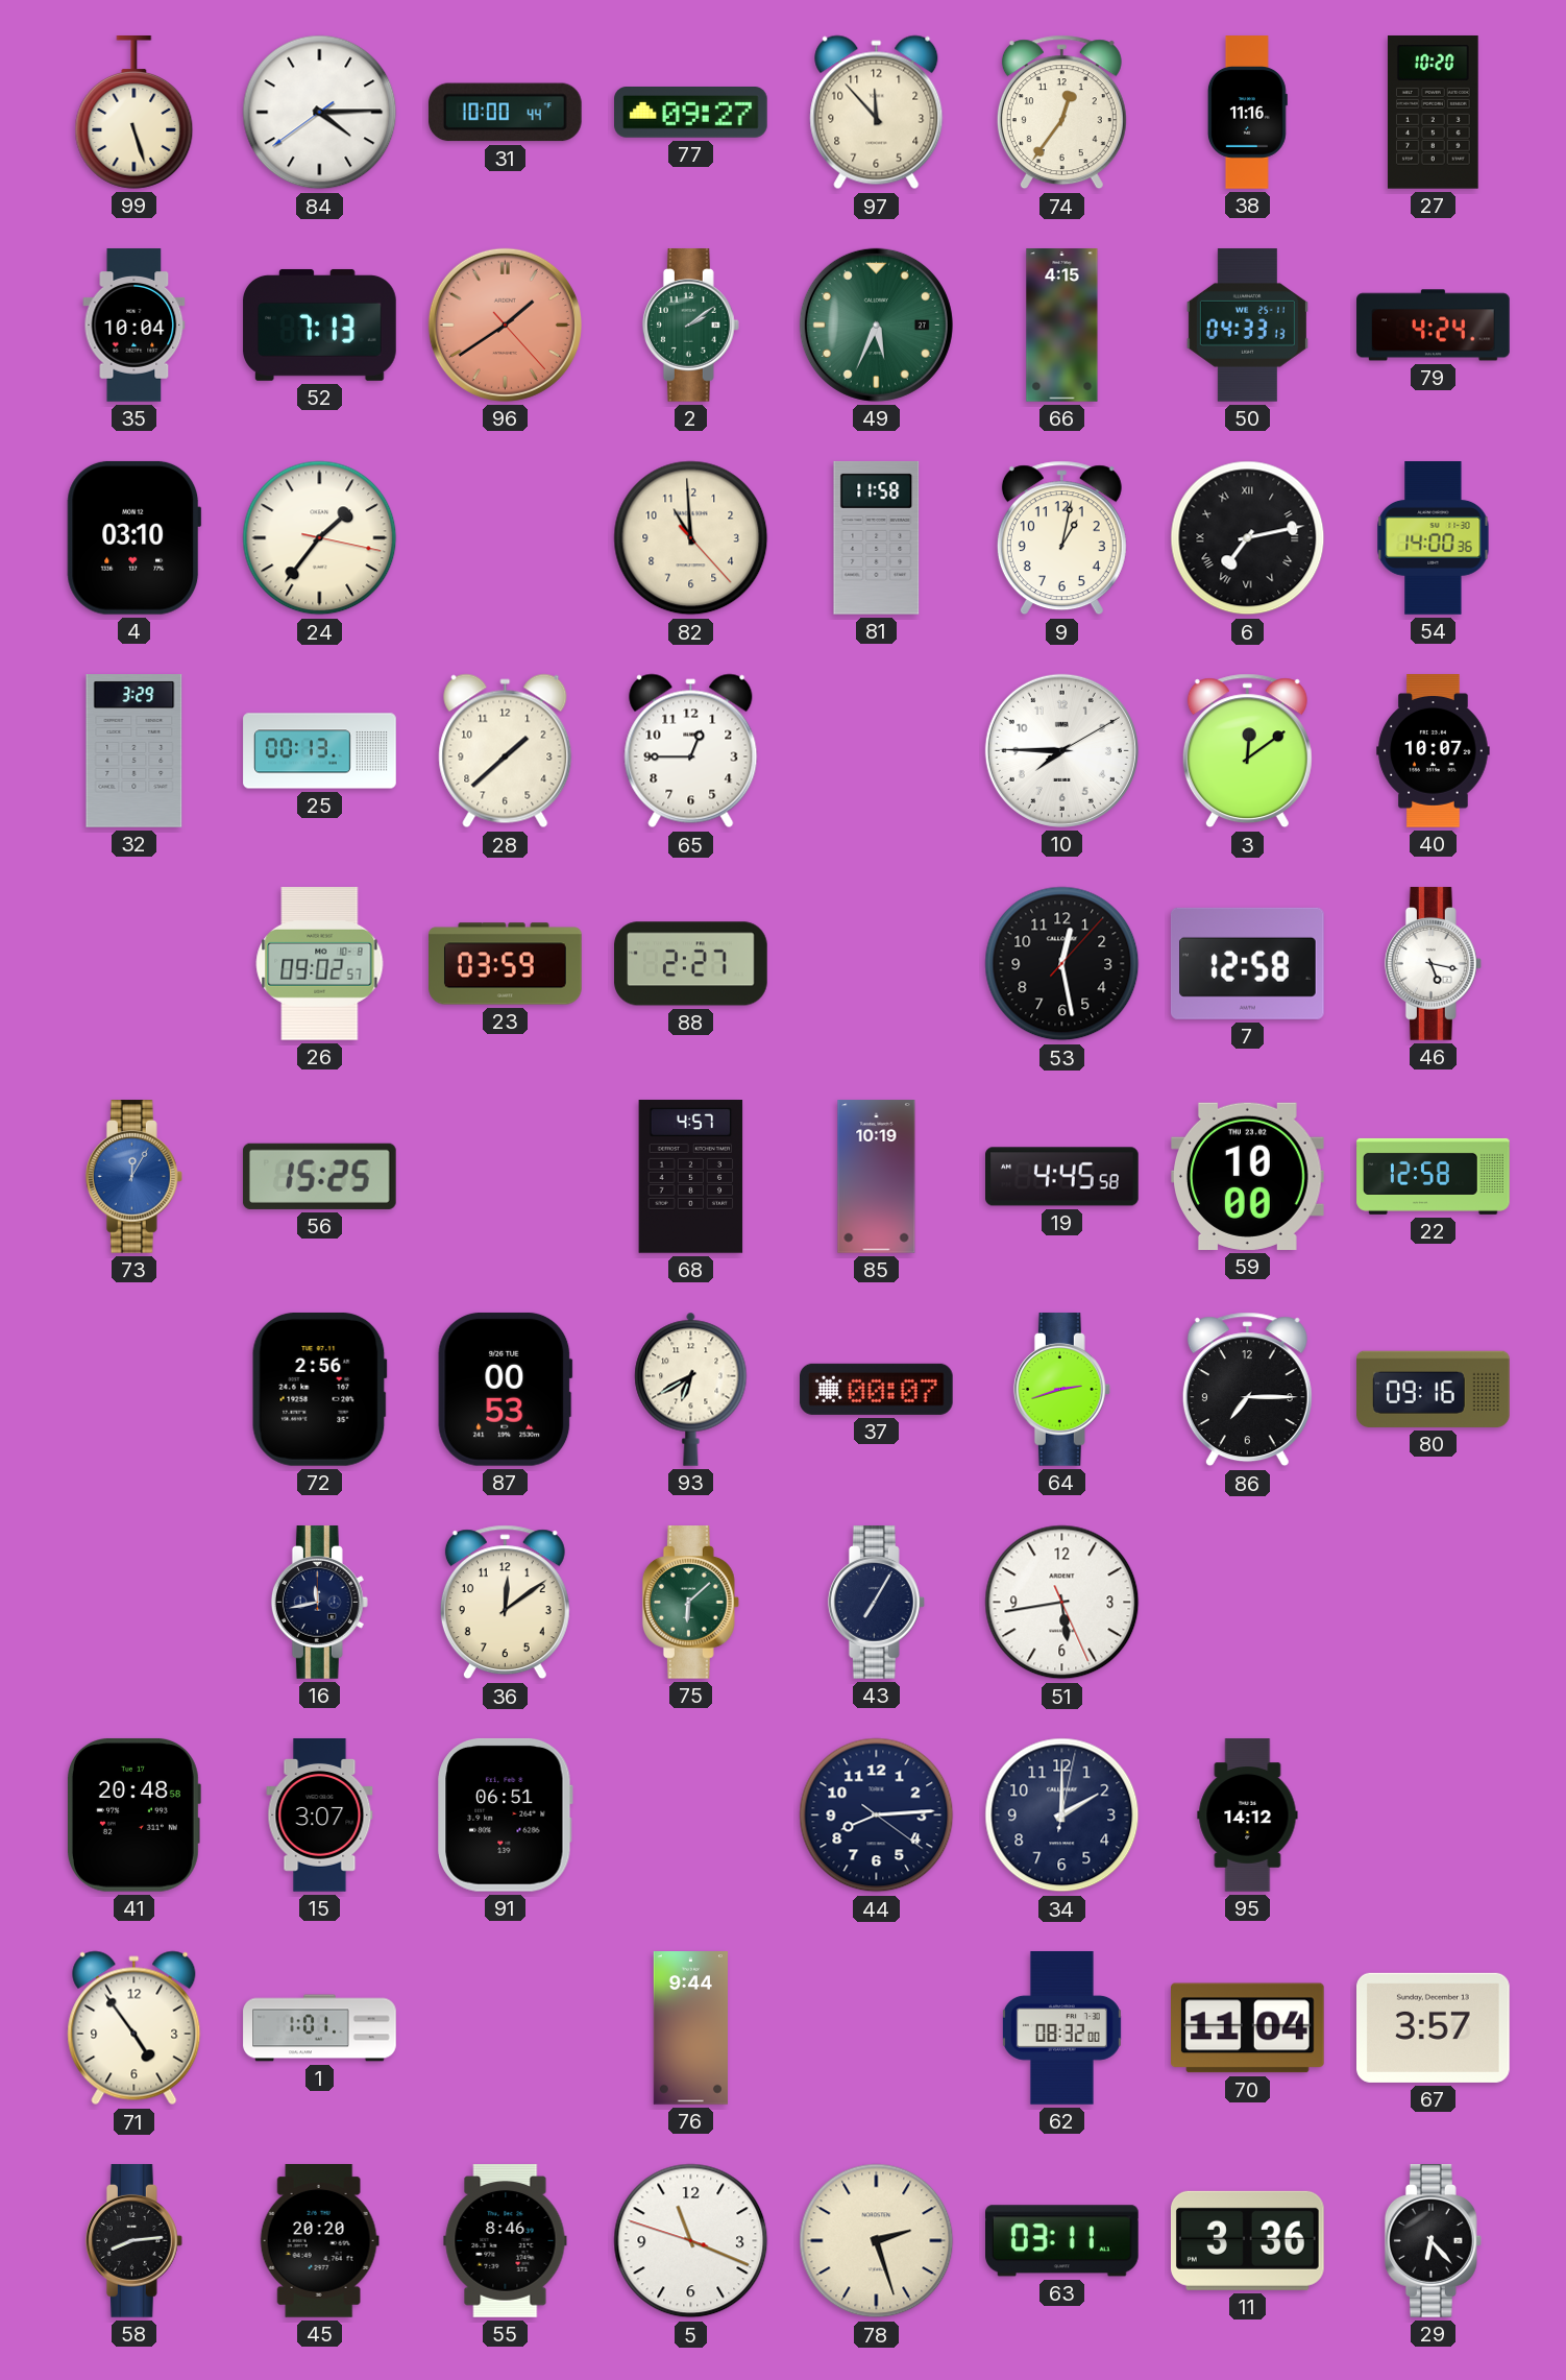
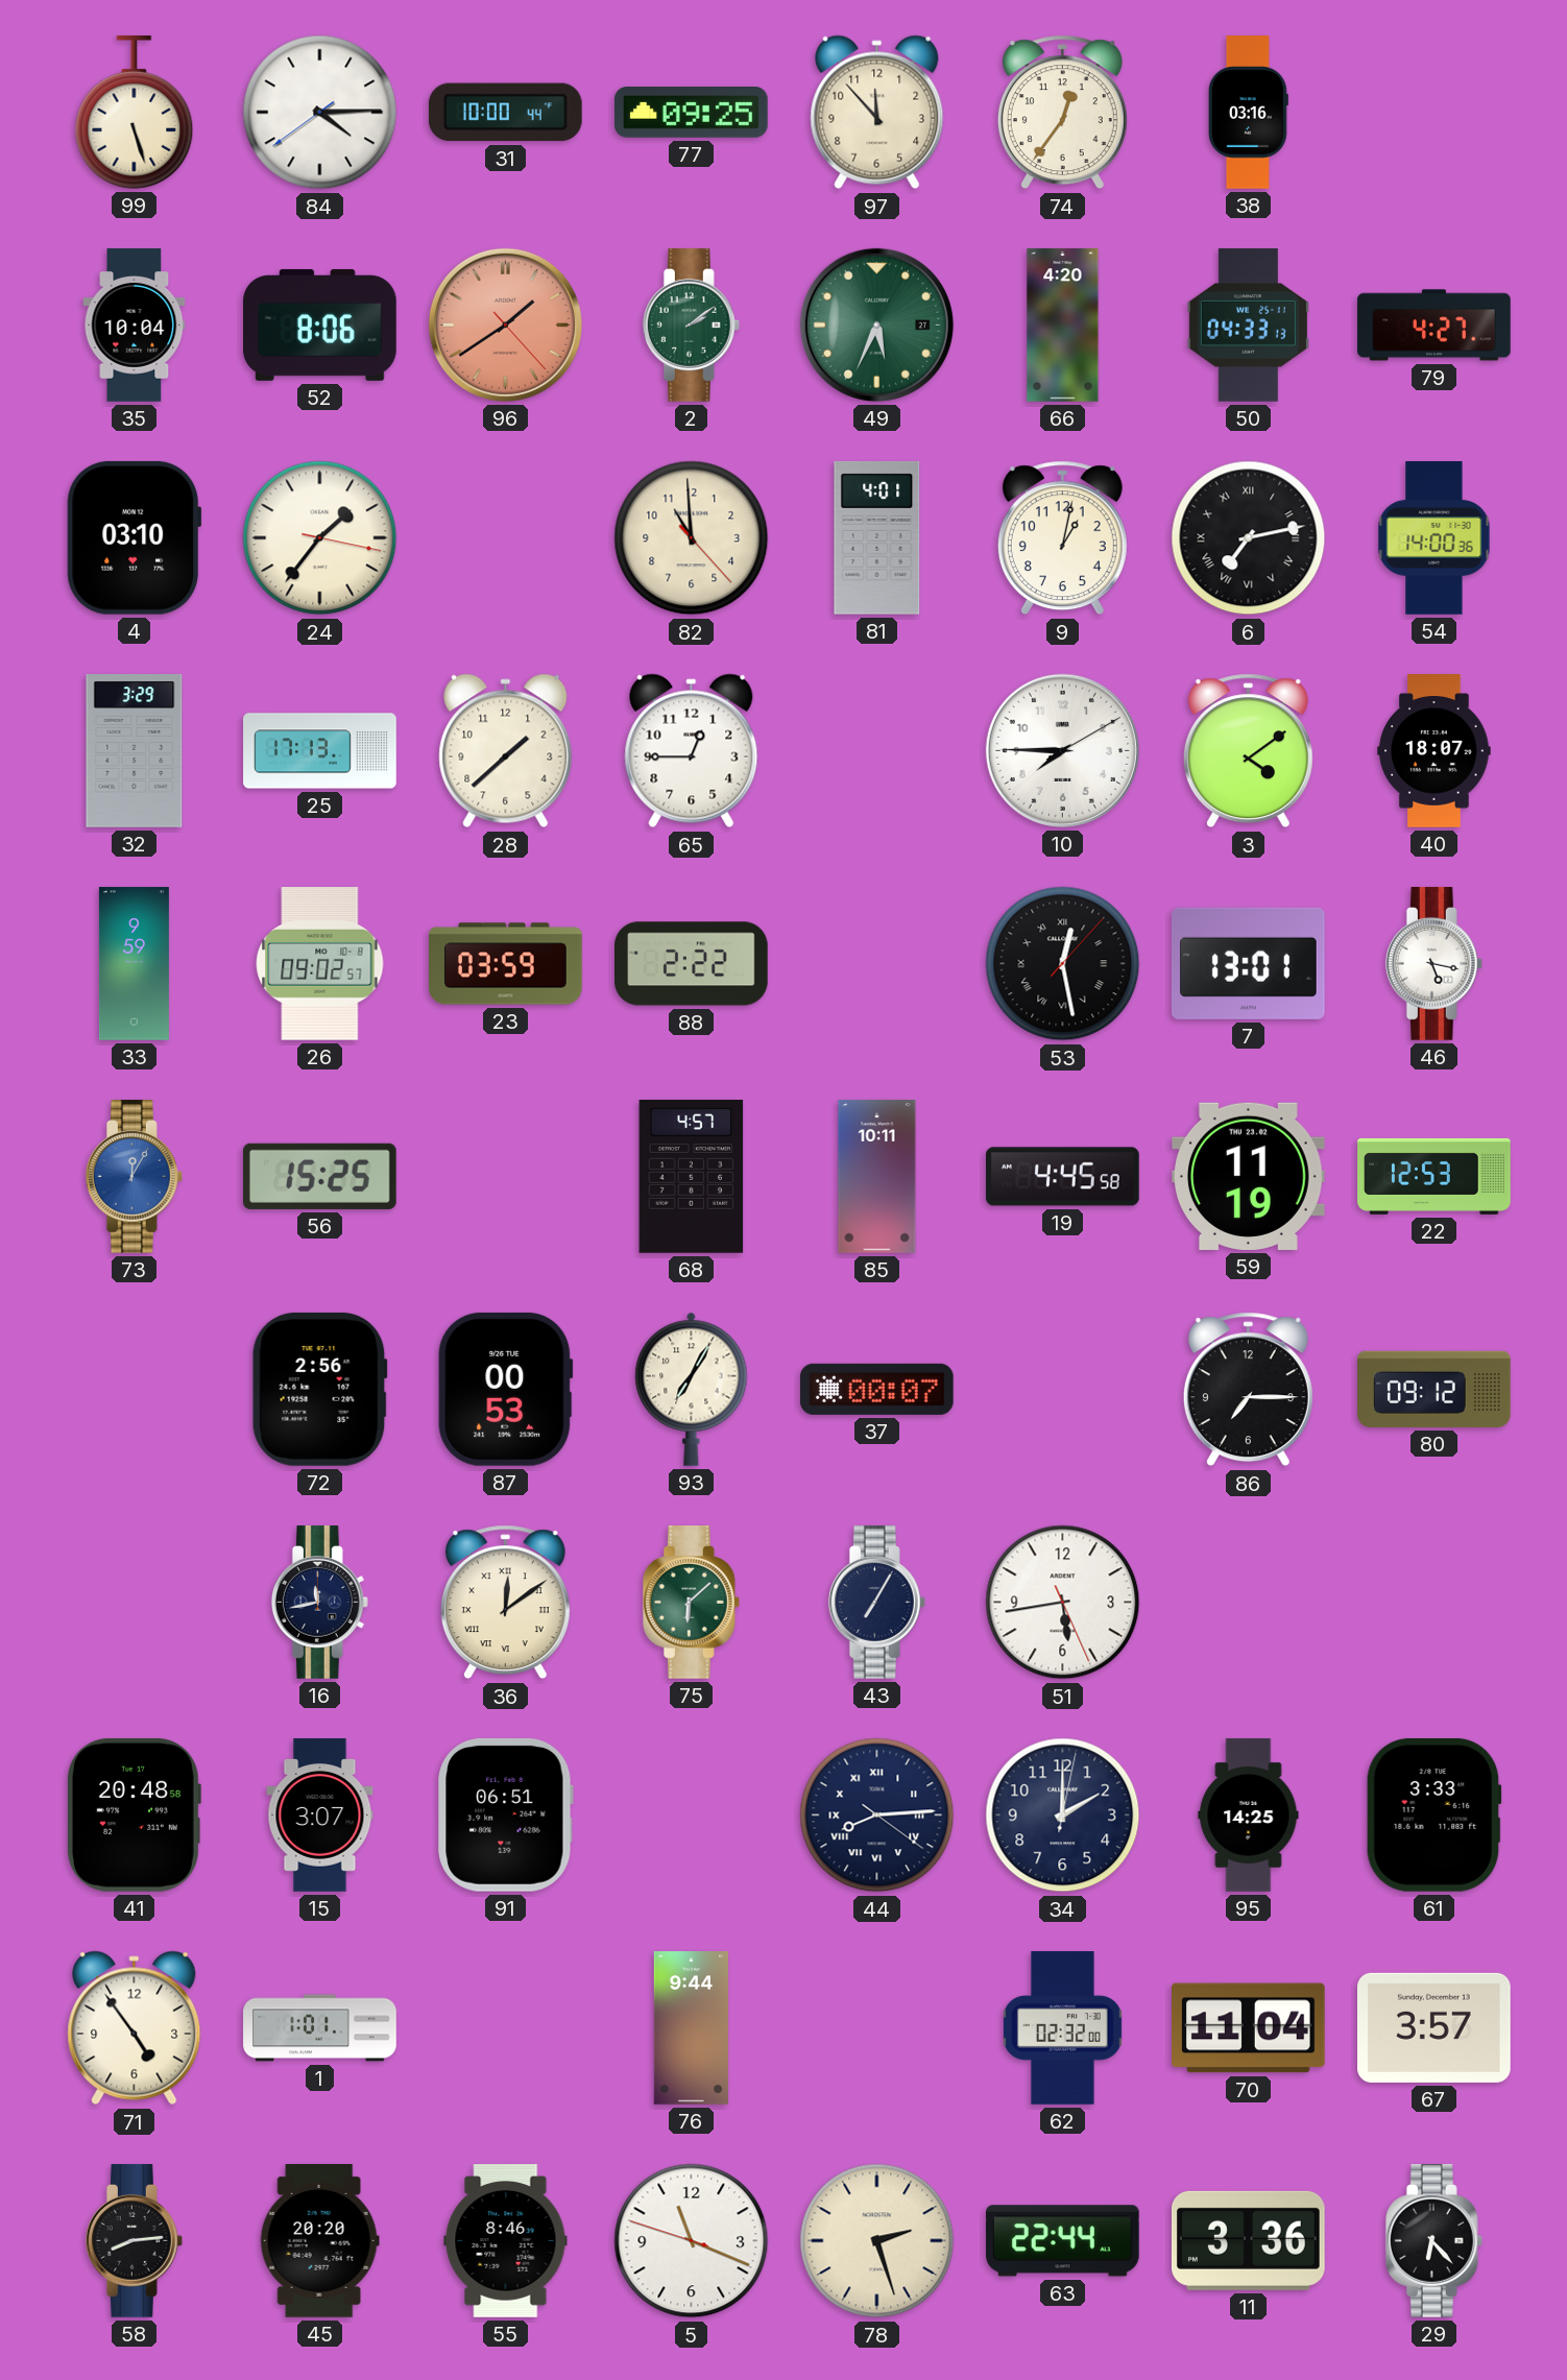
77: 09:27 -> 09:25 (692, 113)
38: 11:16 -> 03:16 (1248, 113)
27: 10:20 -> none (1434, 113)
52: 7:13 -> 8:06 (320, 324)
66: 4:15 -> 4:20 (1063, 326)
79: 4:24 -> 4:27 (1435, 326)
81: 11:58 -> 4:01 (877, 538)
25: 00:13 -> 17:13 (320, 751)
3: 12:09 -> 4:09 (1248, 751)
40: 10:07 -> 18:07 (1435, 751)
33: none -> 9:59 (134, 964)
88: 2:27 -> 2:22 (692, 964)
53 numerals: Arabic -> Roman (1063, 964)
7: 12:58 -> 13:01 (1248, 963)
85: 10:19 -> 10:11 (877, 1177)
59: 10:00 -> 11:19 (1249, 1176)
22: 12:58 -> 12:53 (1435, 1176)
93: 6:40 -> 7:05 (692, 1389)
64: 2:42 -> none (1061, 1390)
80: 09:16 -> 09:12 (1435, 1389)
36 numerals: Arabic -> Roman (505, 1603)
44 numerals: Arabic -> Roman (877, 1816)
95: 14:12 -> 14:25 (1249, 1816)
61: none -> 3:33 (1433, 1814)
62: 08:32 -> 02:32 (1062, 2028)
63: 03:11 -> 22:44 (1063, 2241)
